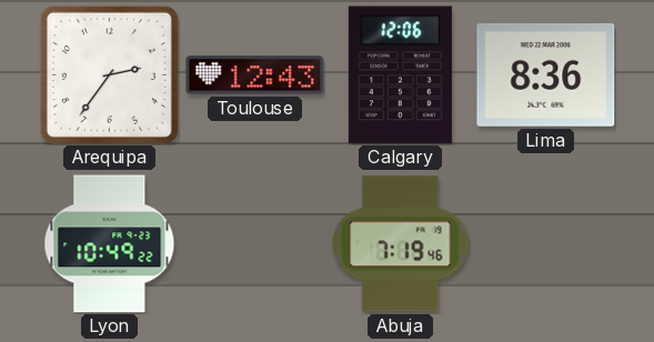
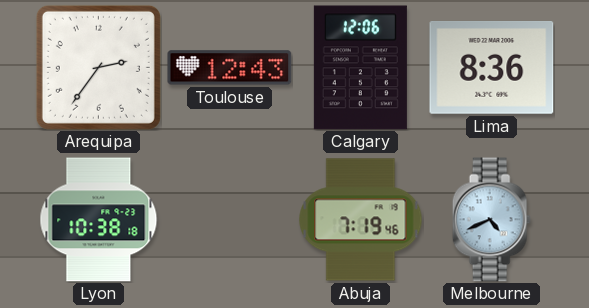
Lyon: 10:49 -> 10:38 (99, 220)
Melbourne: none -> 4:41 (491, 220)
